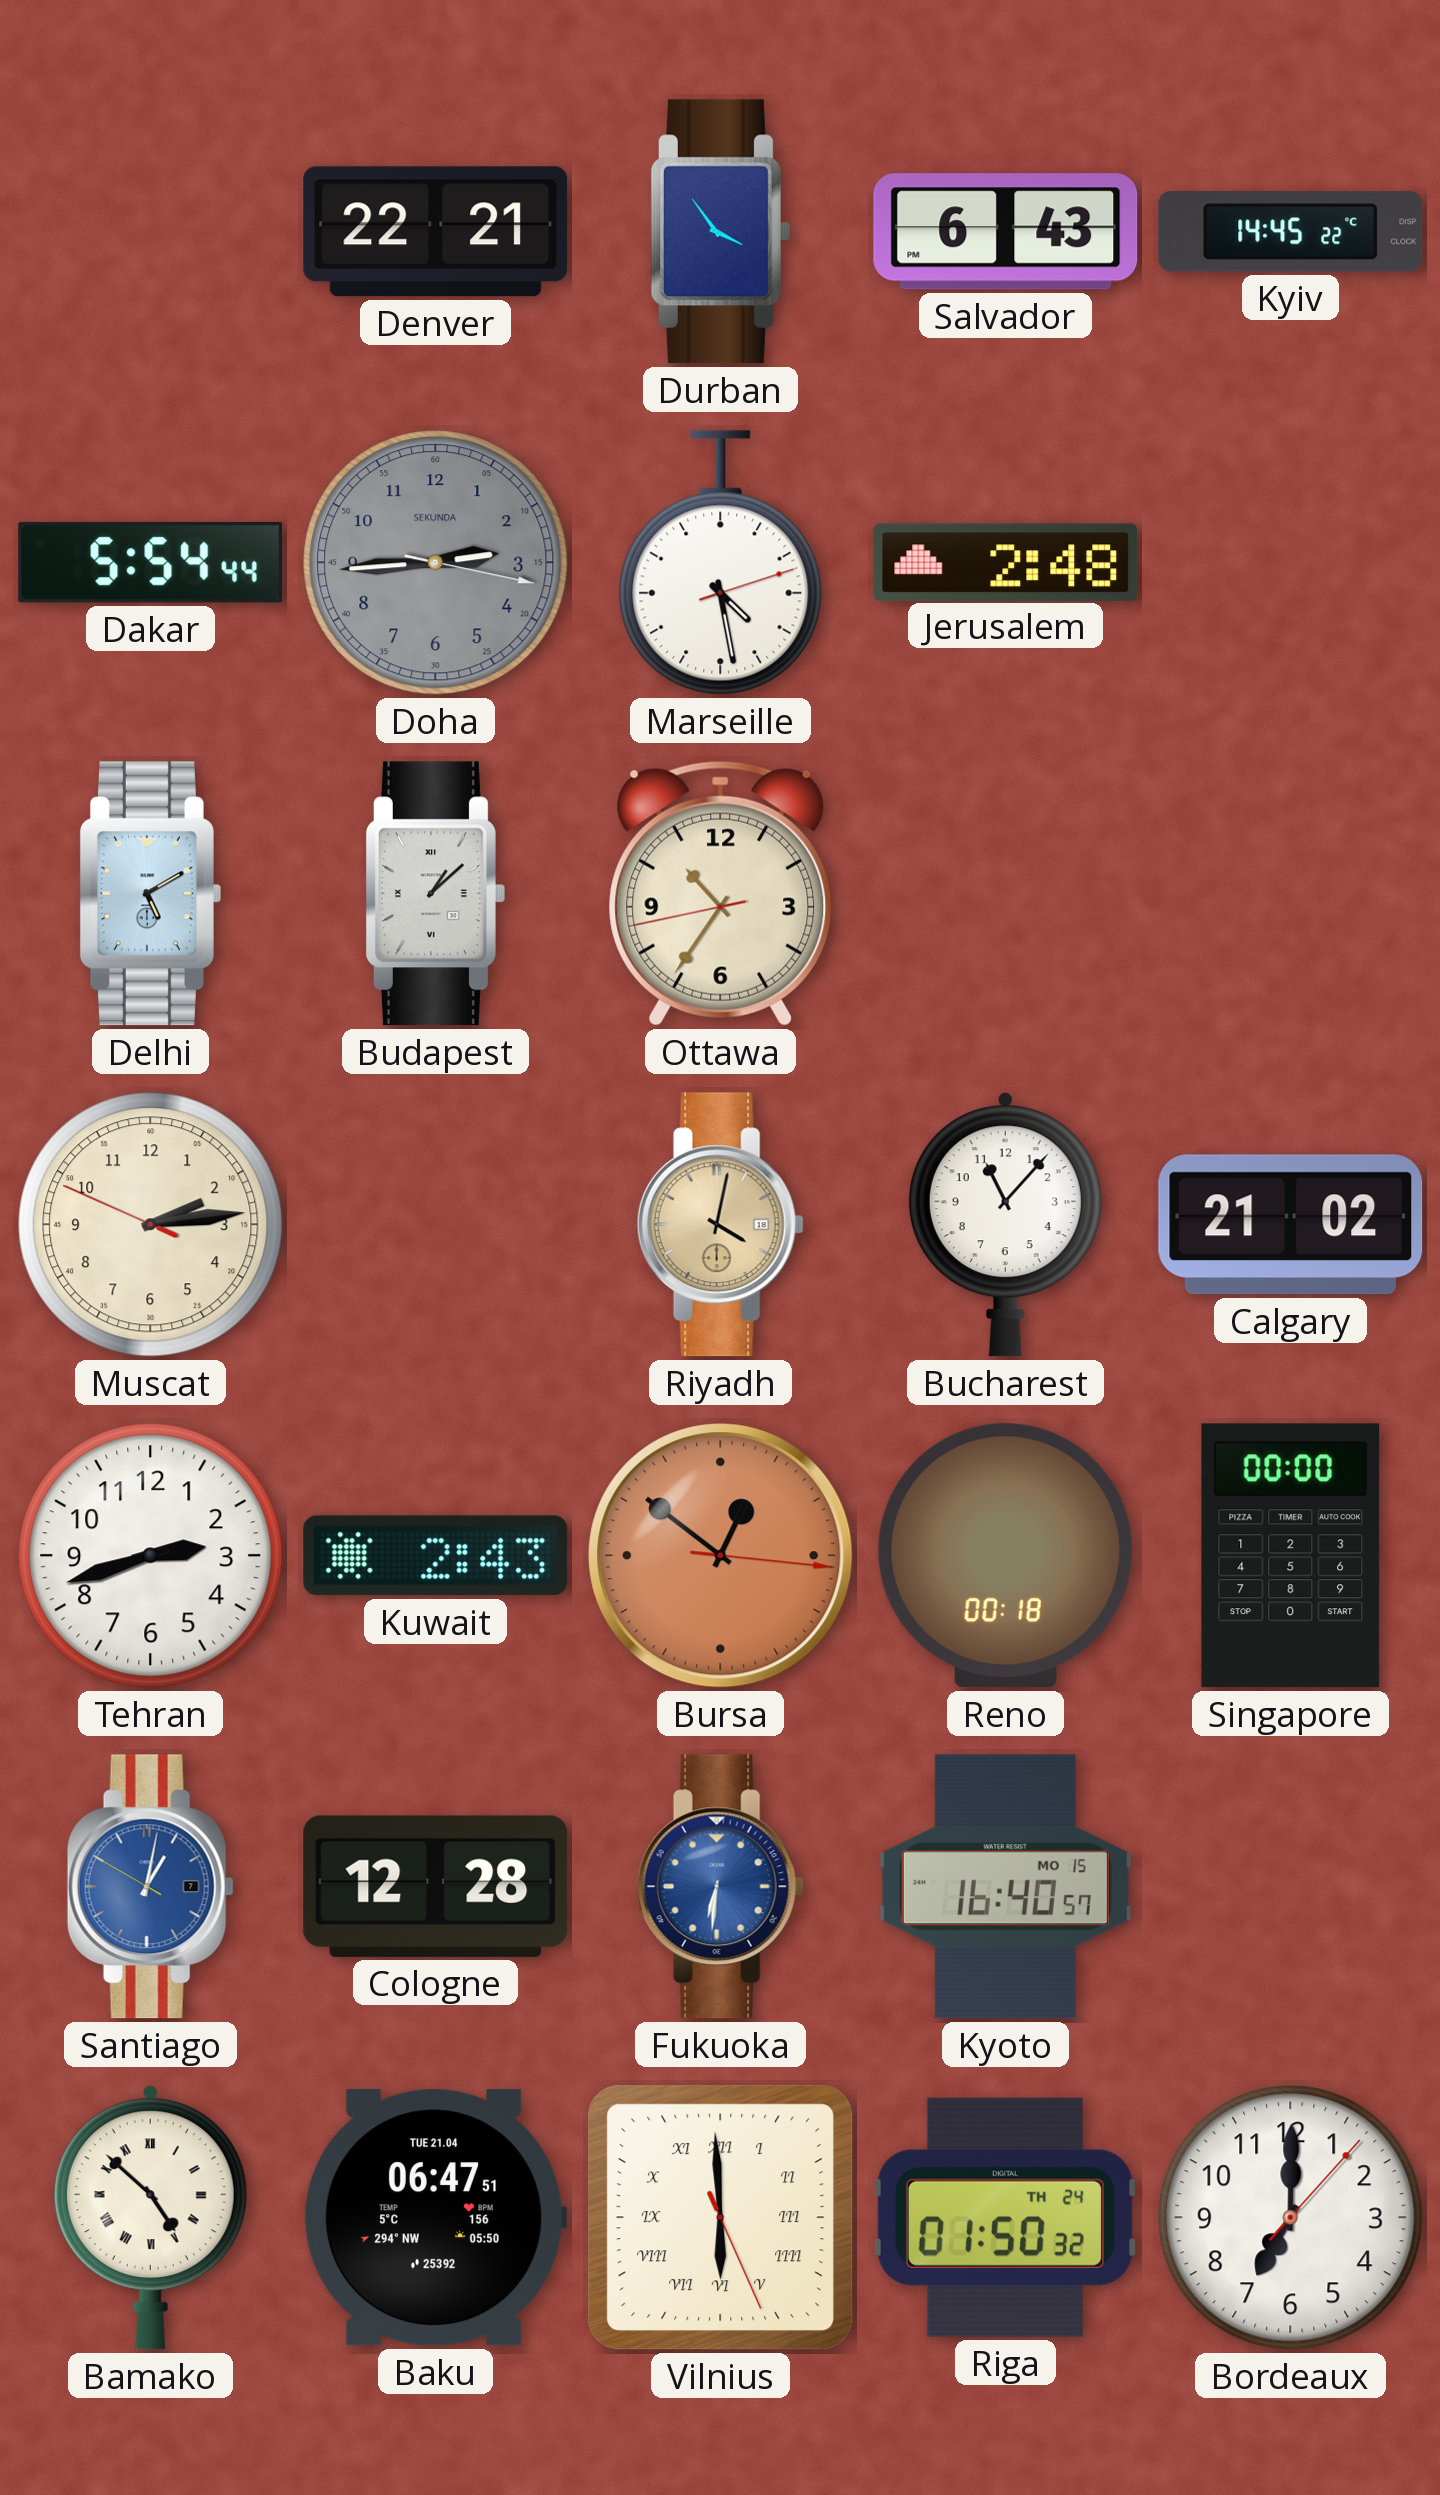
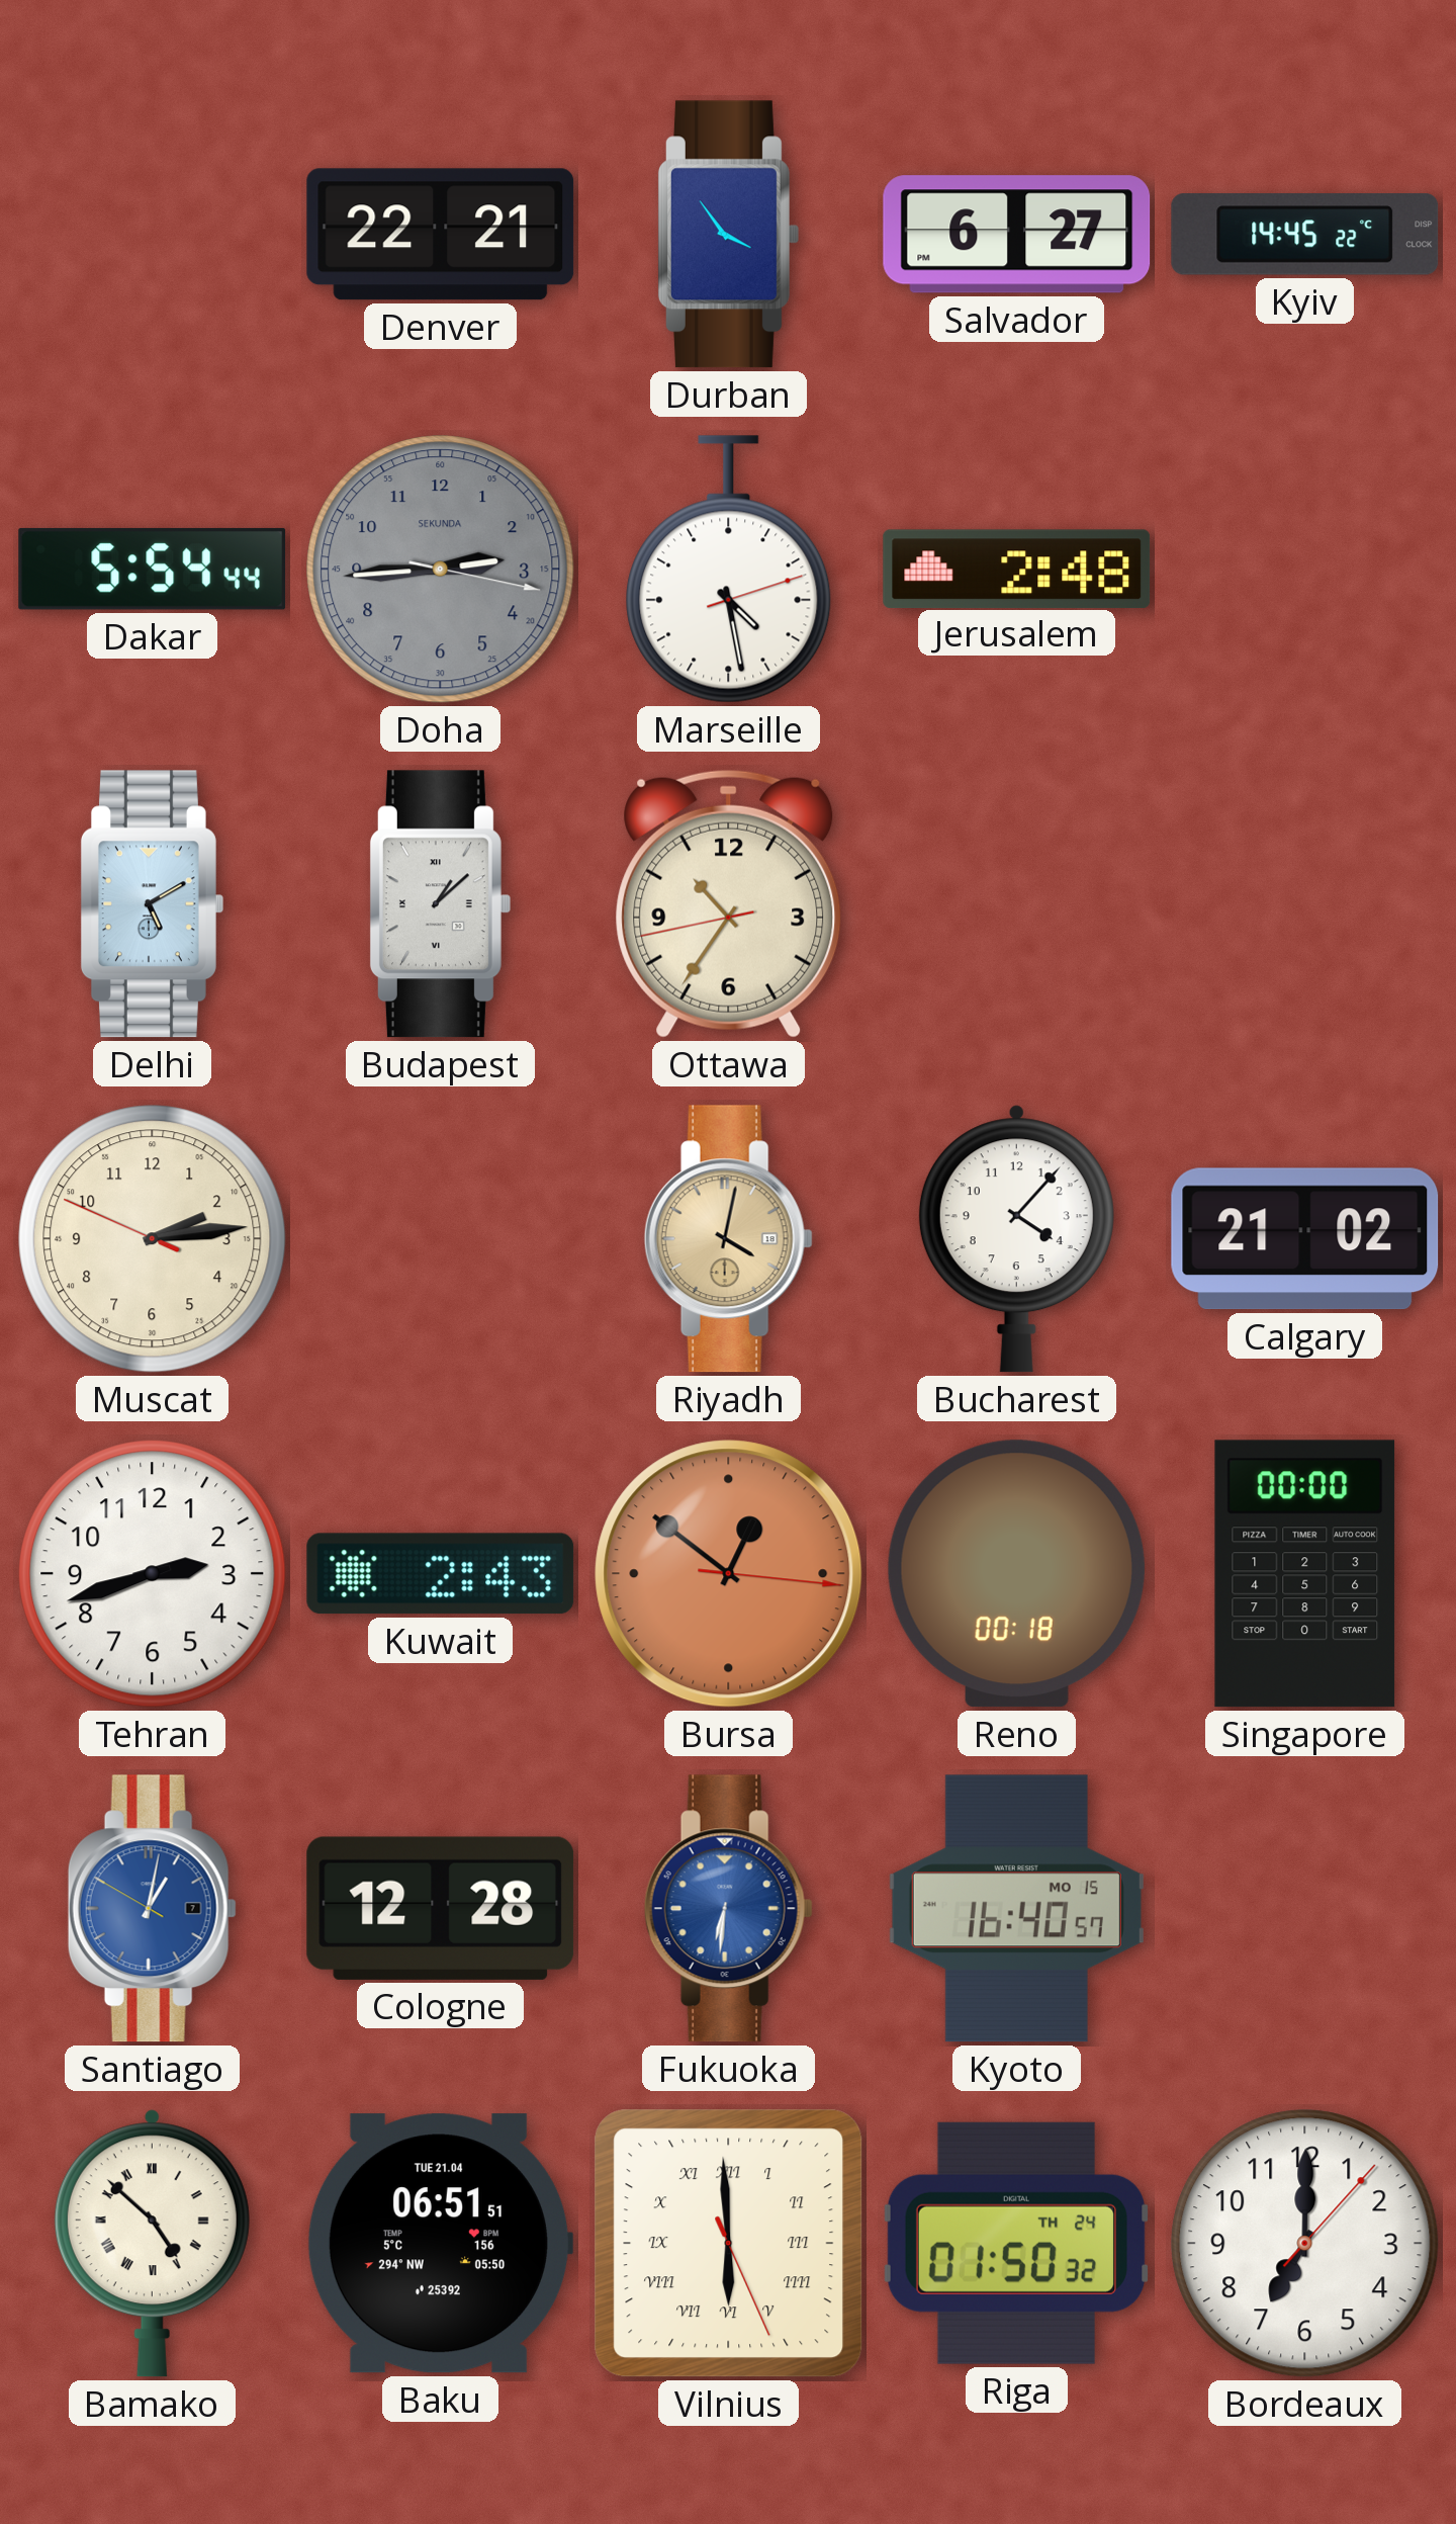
Salvador: 6:43 -> 6:27 (1017, 235)
Bucharest: 11:07 -> 4:07 (1016, 1239)
Baku: 06:47 -> 06:51 (440, 2244)
